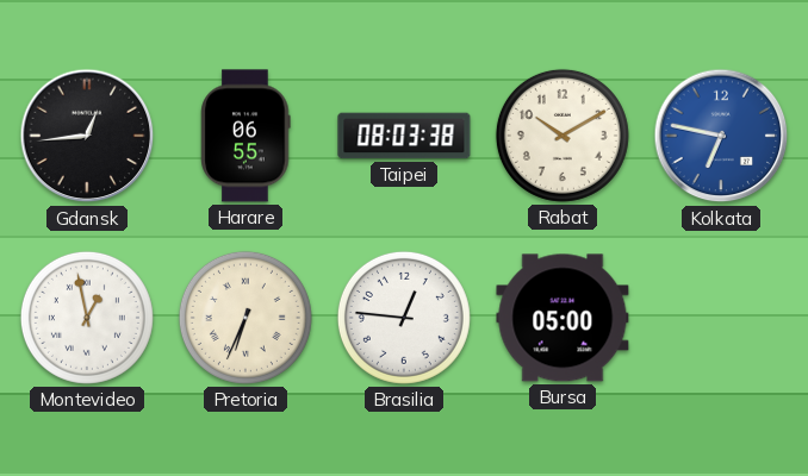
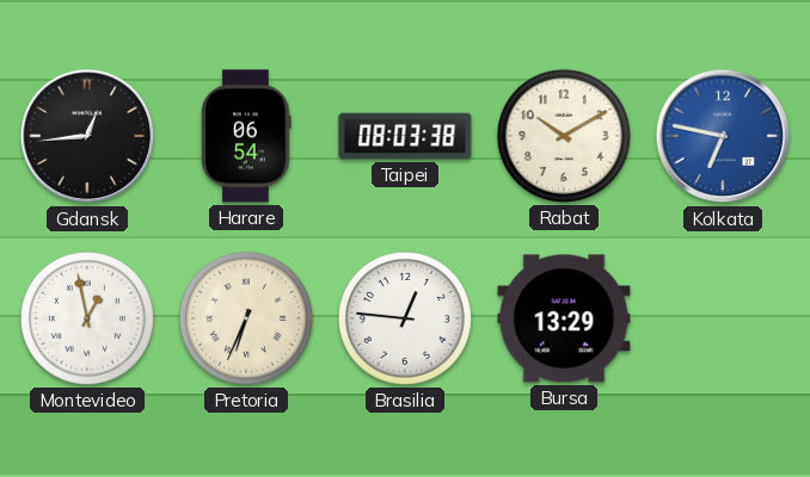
Harare: 06:55 -> 06:54 (246, 136)
Bursa: 05:00 -> 13:29 (564, 318)
